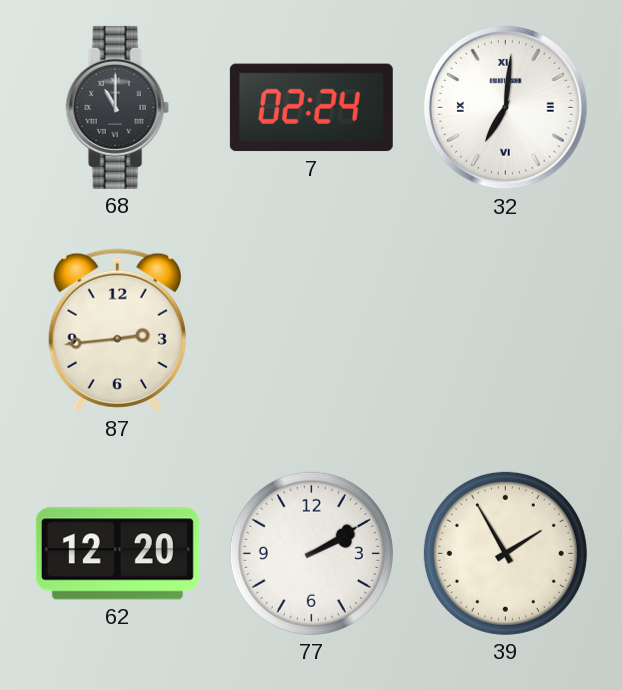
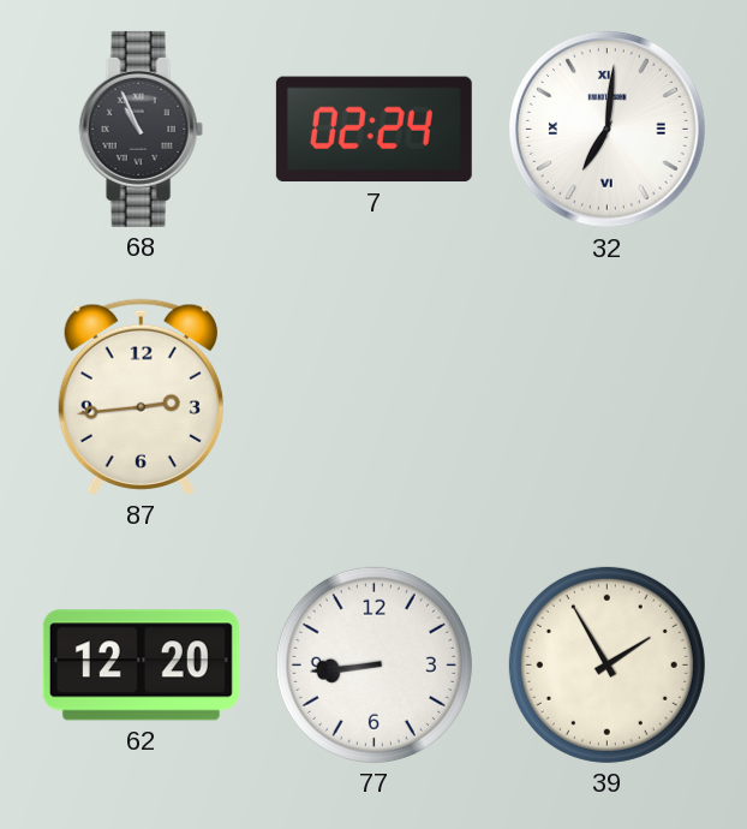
68: 11:00 -> 10:56 (141, 129)
77: 2:10 -> 8:44 (374, 664)
